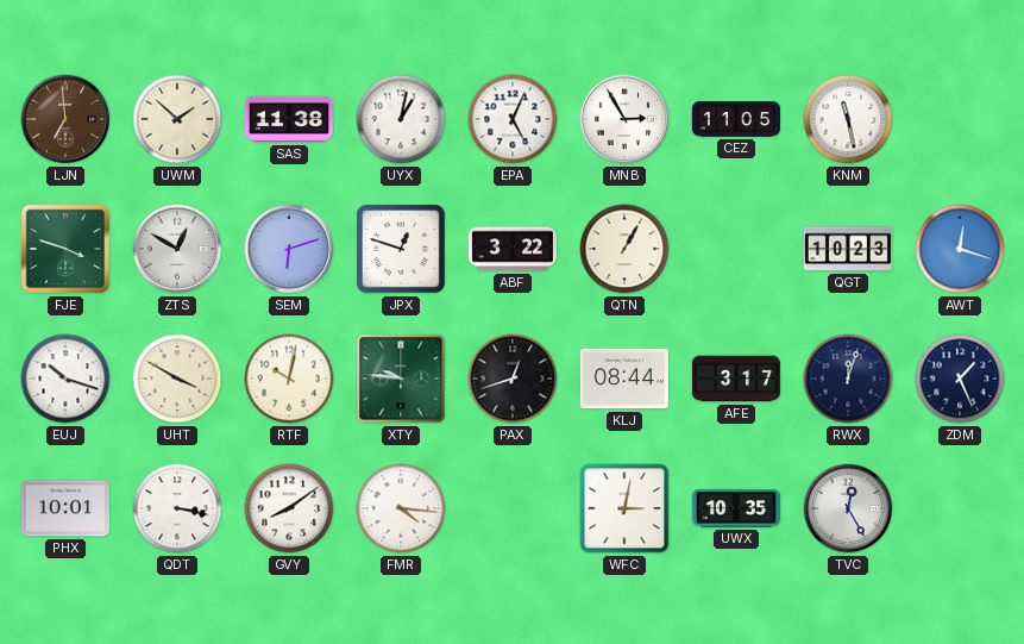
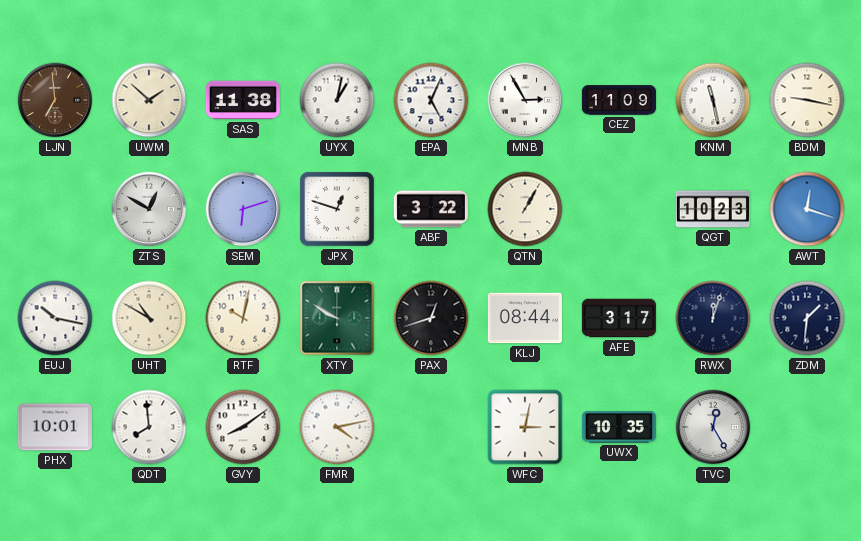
CEZ: 11:05 -> 11:09 (619, 100)
BDM: none -> 9:17 (807, 100)
FJE: 3:48 -> none (65, 249)
EUJ: 10:18 -> 10:17 (55, 318)
UHT: 3:50 -> 10:50 (149, 318)
XTY: 9:46 -> 9:50 (337, 318)
ZDM: 1:26 -> 1:31 (807, 318)
QDT: 3:17 -> 7:59 (149, 427)
FMR: 4:16 -> 4:13 (337, 427)
